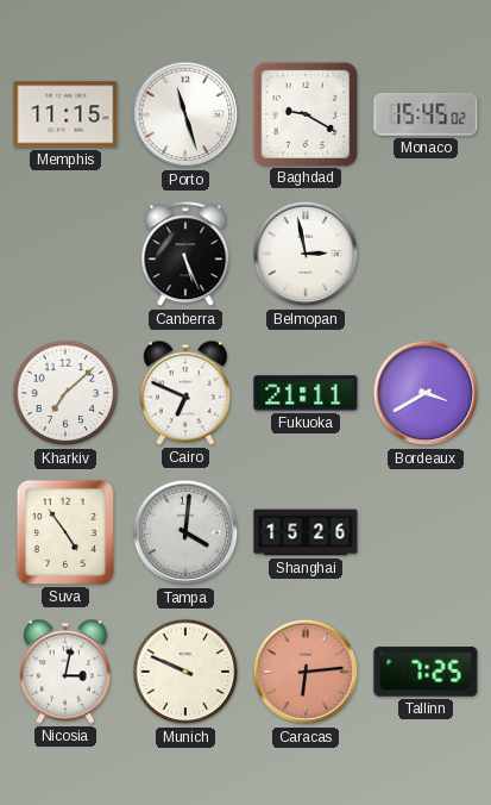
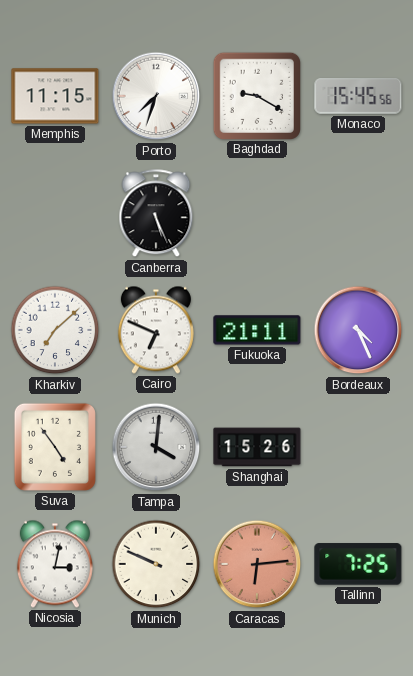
Porto: 11:27 -> 7:33 (156, 96)
Monaco: 15:45:02 -> 15:45:56 (358, 96)
Belmopan: 2:58 -> none (306, 254)
Bordeaux: 3:40 -> 4:26 (358, 330)
